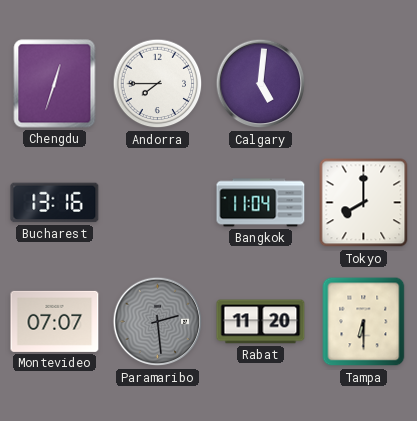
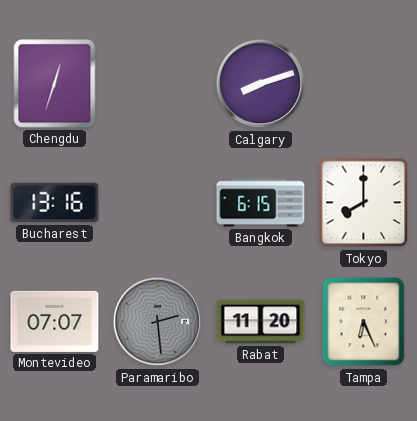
Andorra: 7:45 -> none (158, 84)
Calgary: 5:01 -> 8:12 (261, 84)
Bangkok: 11:04 -> 6:15 (261, 203)
Tampa: 6:30 -> 6:26 (364, 322)
